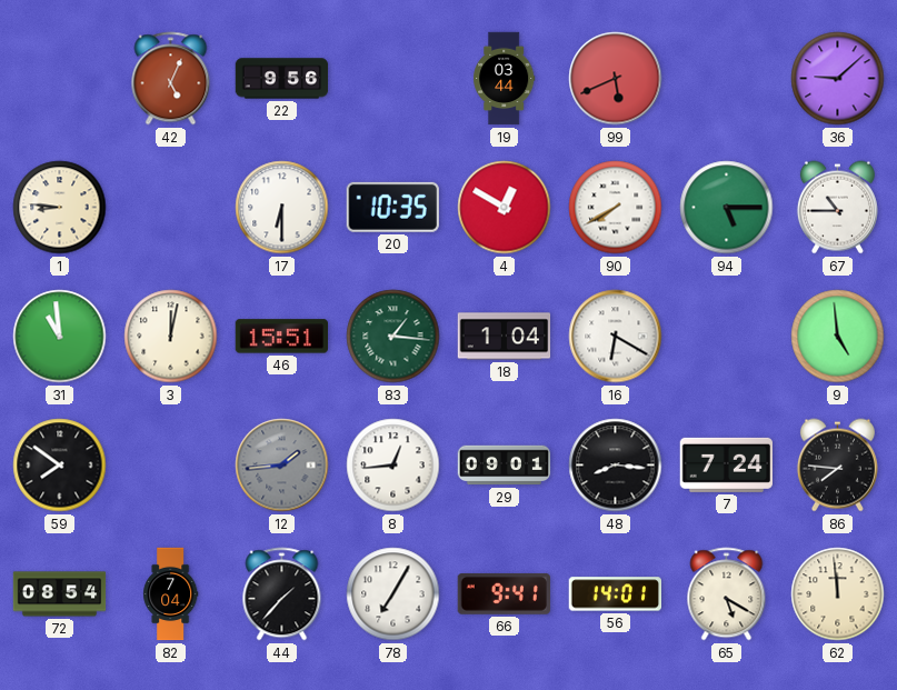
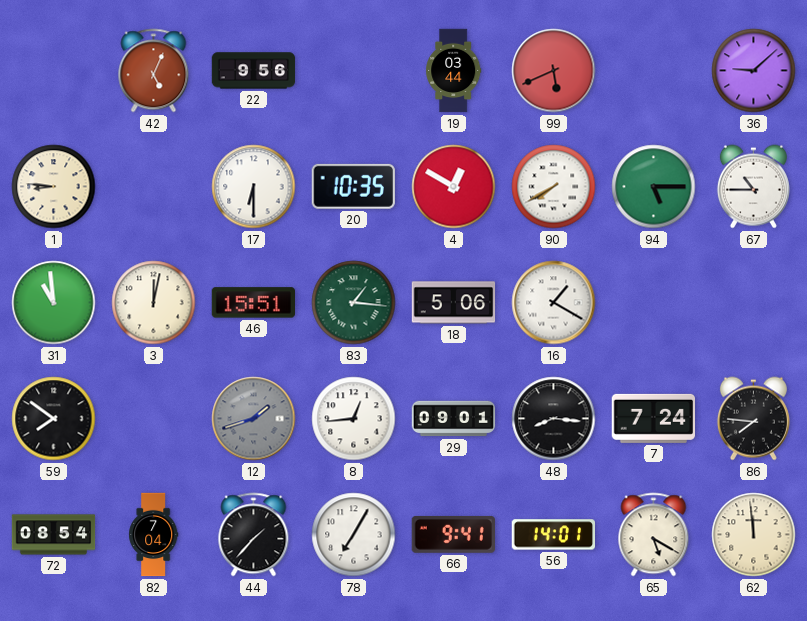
18: 1:04 -> 5:06 (454, 303)
16: 6:20 -> 1:20 (554, 303)
9: 4:59 -> none (838, 337)
12: 1:44 -> 1:42 (254, 419)
